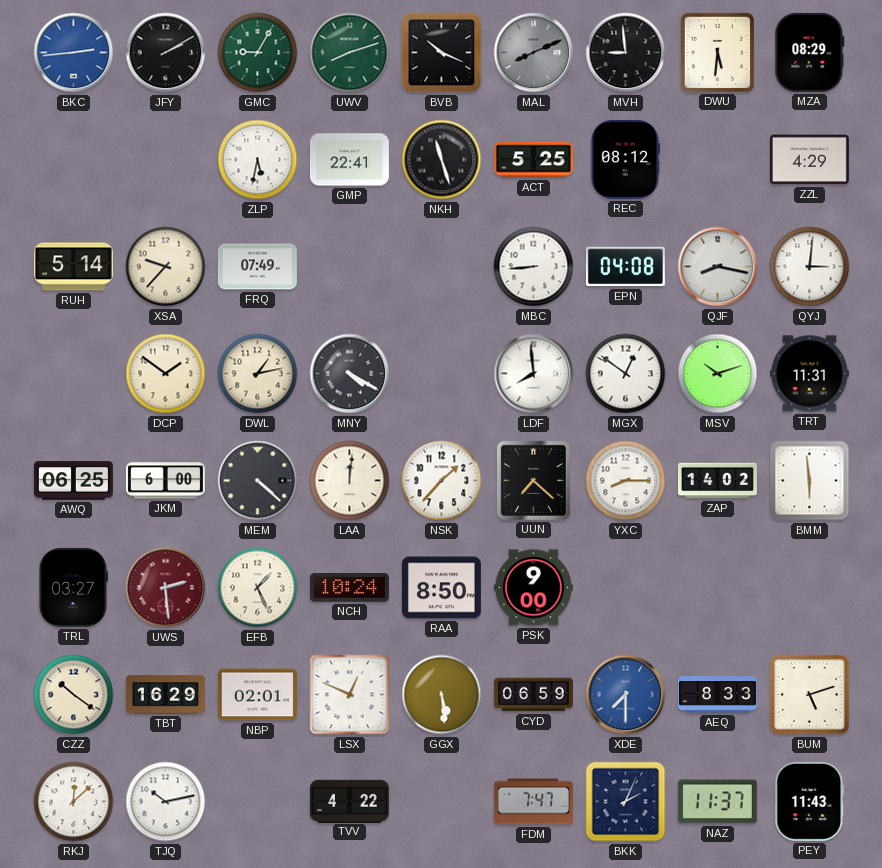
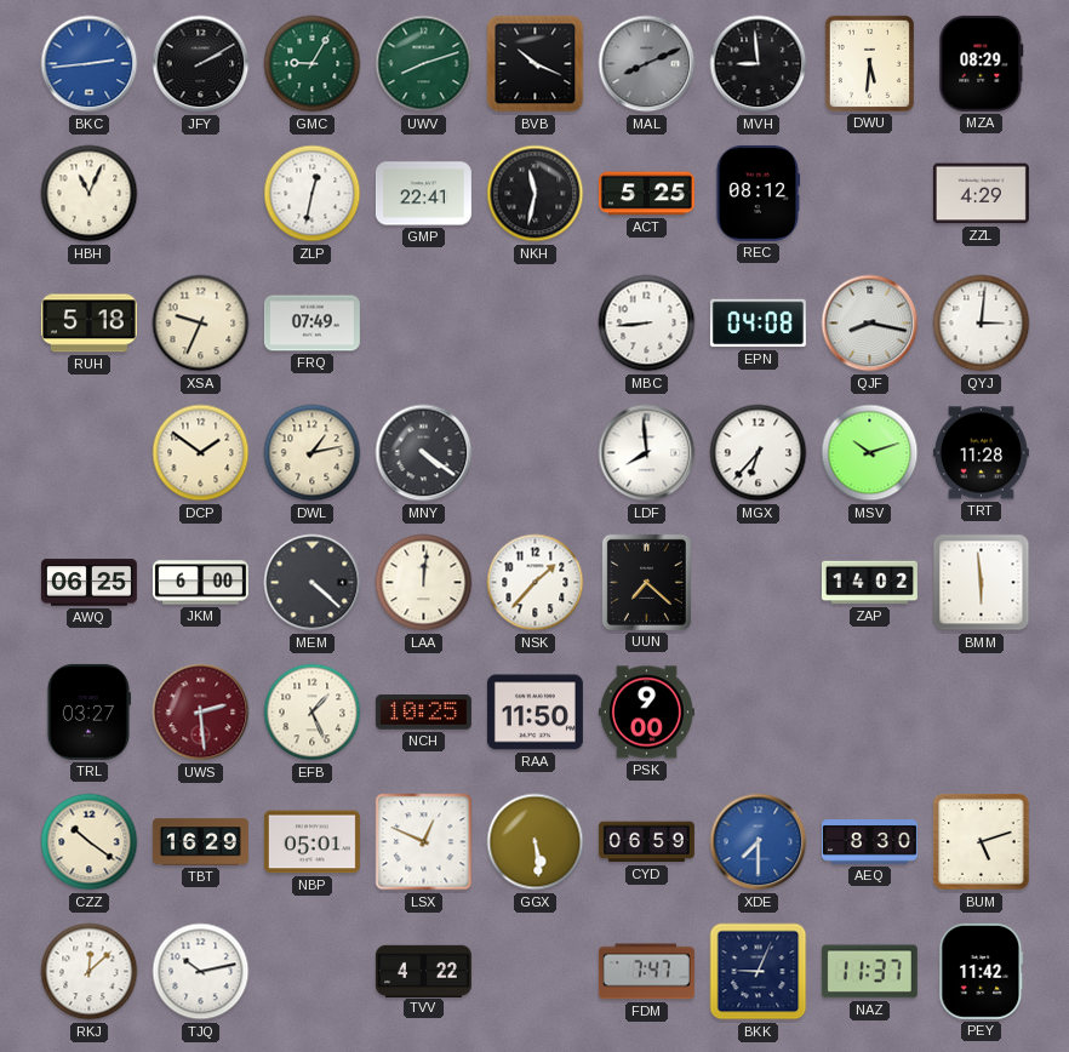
HBH: none -> 11:04 (90, 194)
ZLP: 5:32 -> 12:32 (313, 194)
NKH: 11:27 -> 11:32 (536, 194)
RUH: 5:14 -> 5:18 (88, 324)
XSA: 9:37 -> 9:34 (201, 324)
MNY: 4:20 -> 4:21 (424, 453)
MGX: 12:51 -> 6:37 (759, 453)
TRT: 11:31 -> 11:28 (981, 453)
YXC: 8:15 -> none (626, 481)
NCH: 10:24 -> 10:25 (423, 713)
RAA: 8:50 -> 11:50 (534, 713)
NBP: 02:01 -> 05:01 (311, 842)
AEQ: 8:33 -> 8:30 (869, 842)
BKK: 2:04 -> 9:04 (759, 972)
PEY: 11:43 -> 11:42 (982, 971)
